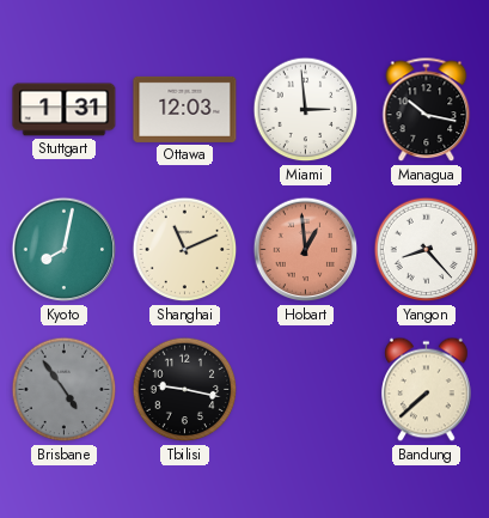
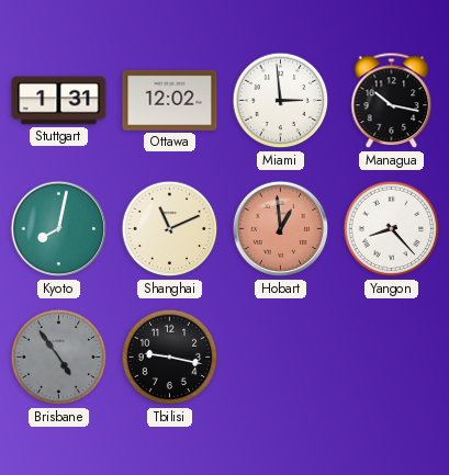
Ottawa: 12:03 -> 12:02 (170, 100)
Bandung: 7:38 -> none (427, 390)
